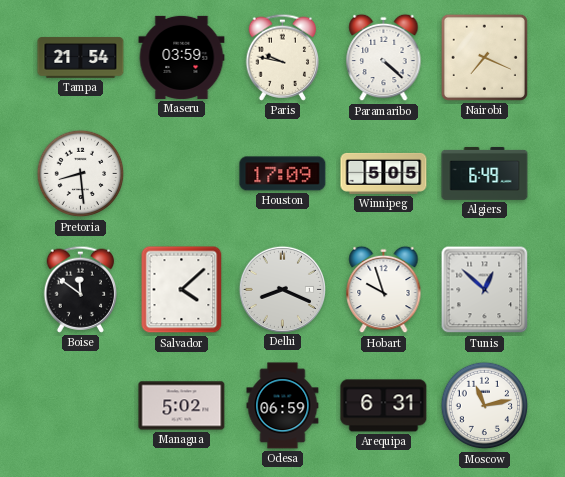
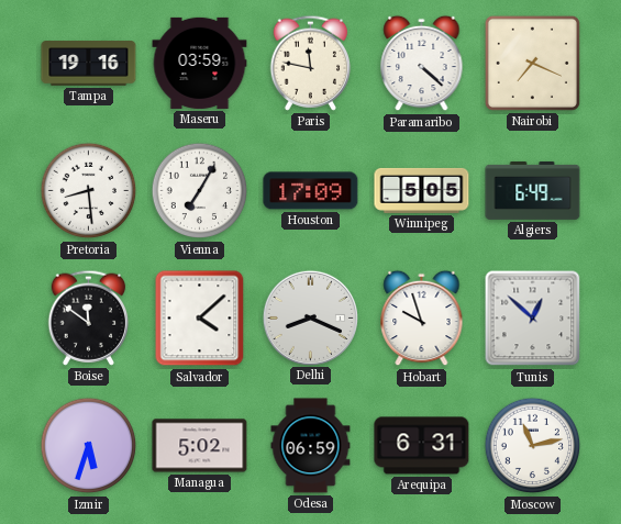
Tampa: 21:54 -> 19:16 (89, 64)
Paris: 9:47 -> 11:47 (311, 63)
Vienna: none -> 7:05 (200, 191)
Izmir: none -> 5:33 (89, 446)
